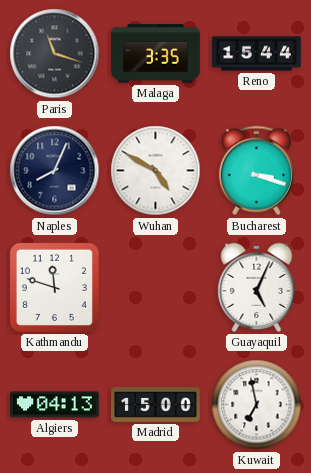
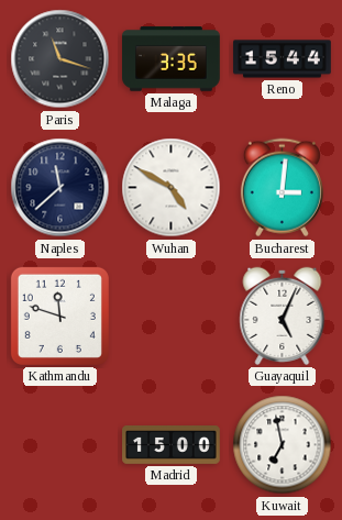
Naples: 8:04 -> 11:38 (60, 188)
Bucharest: 3:18 -> 3:01 (282, 188)
Algiers: 04:13 -> none (55, 405)
